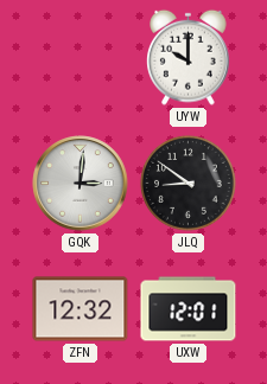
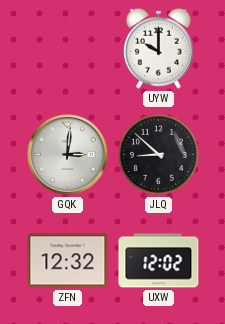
JLQ: 8:51 -> 8:52 (158, 154)
UXW: 12:01 -> 12:02 (159, 261)
